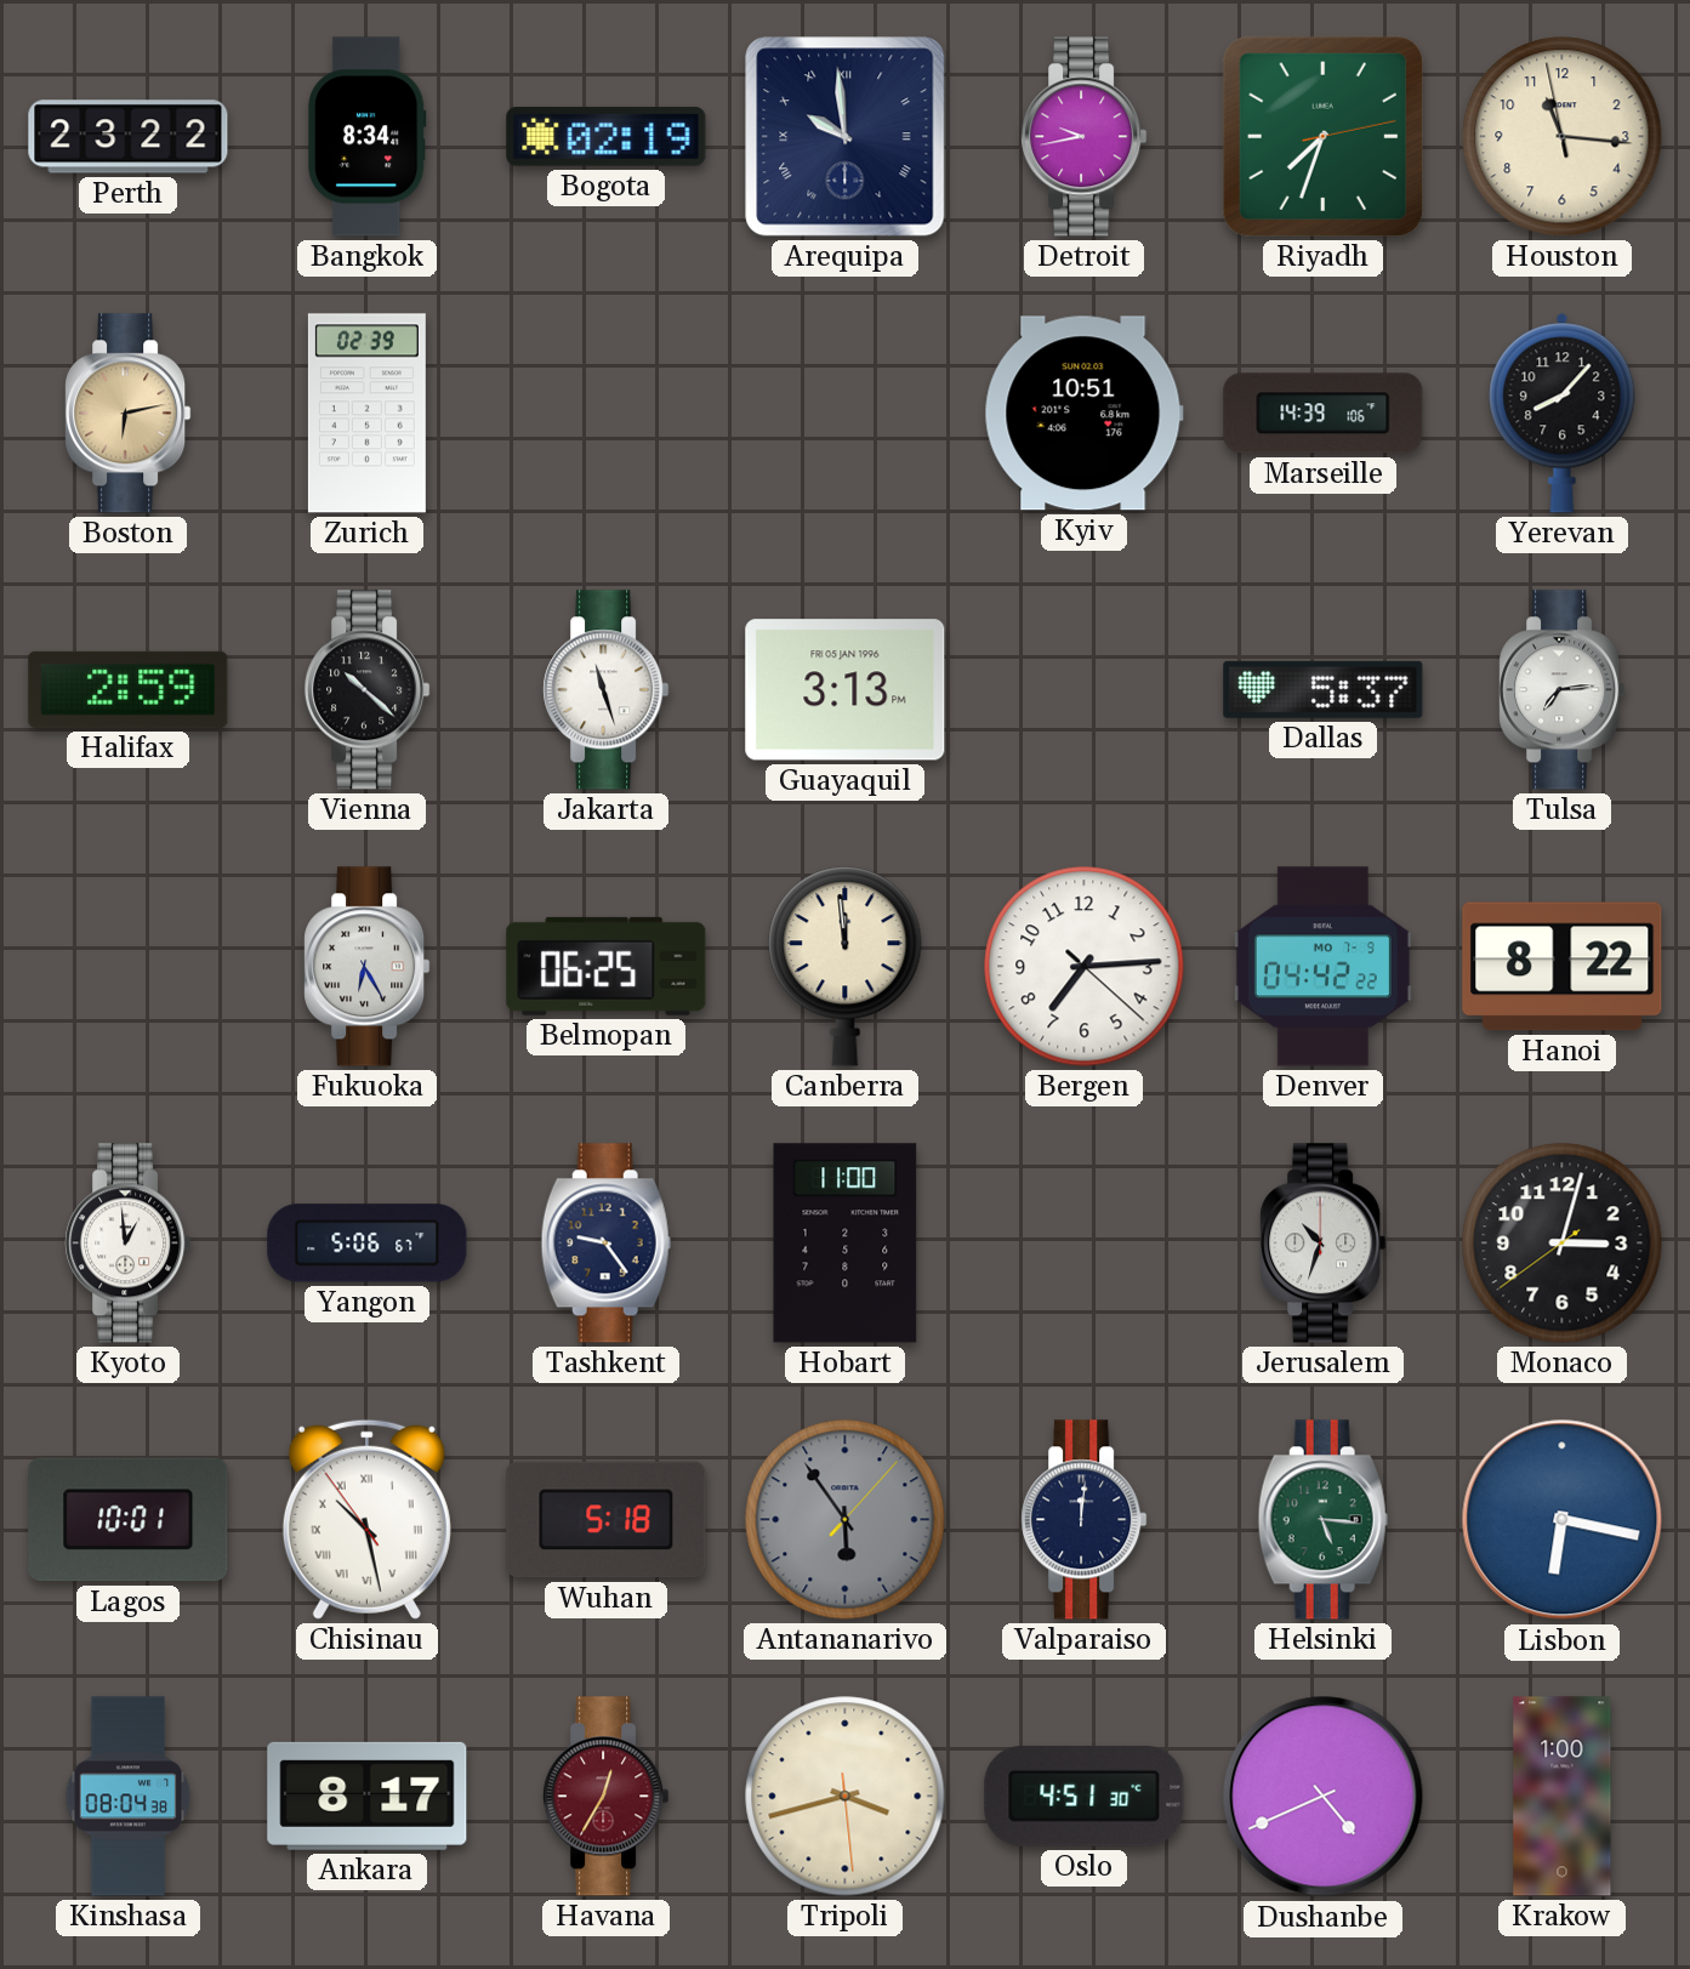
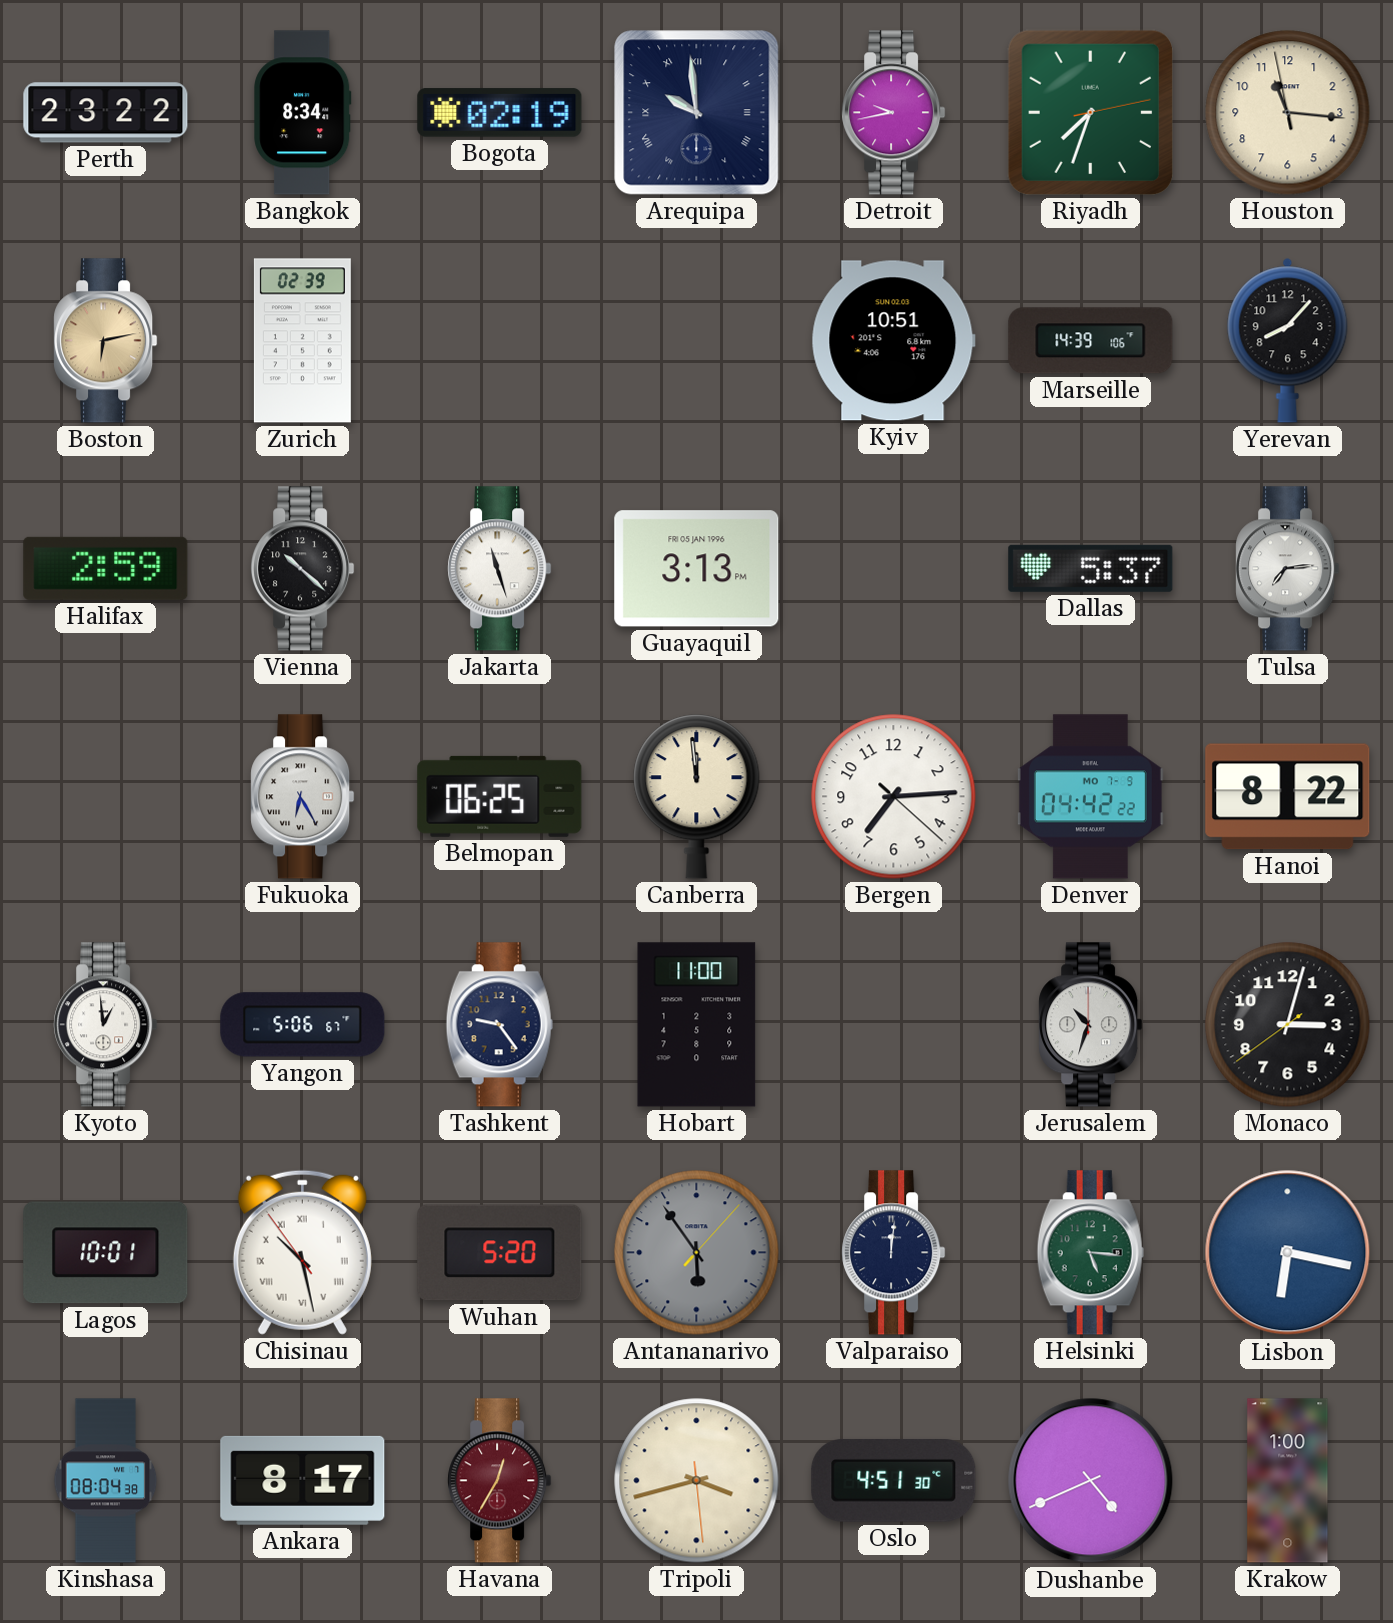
Wuhan: 5:18 -> 5:20 (500, 1253)
